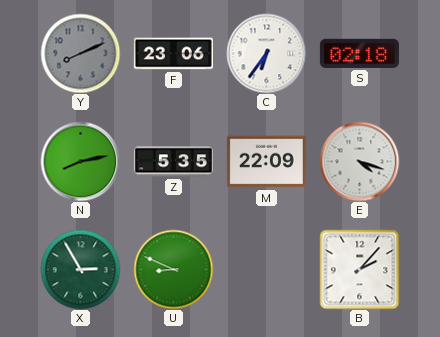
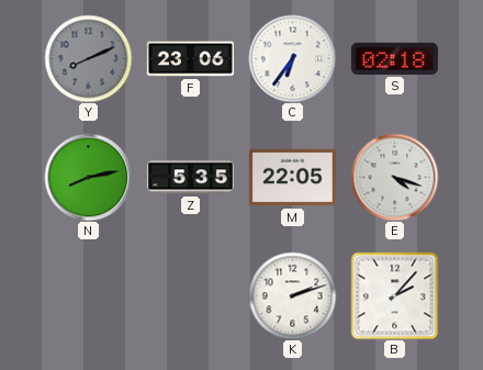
M: 22:09 -> 22:05 (292, 178)
X: 2:55 -> none (80, 269)
U: 8:49 -> none (173, 269)
K: none -> 2:12 (292, 295)
